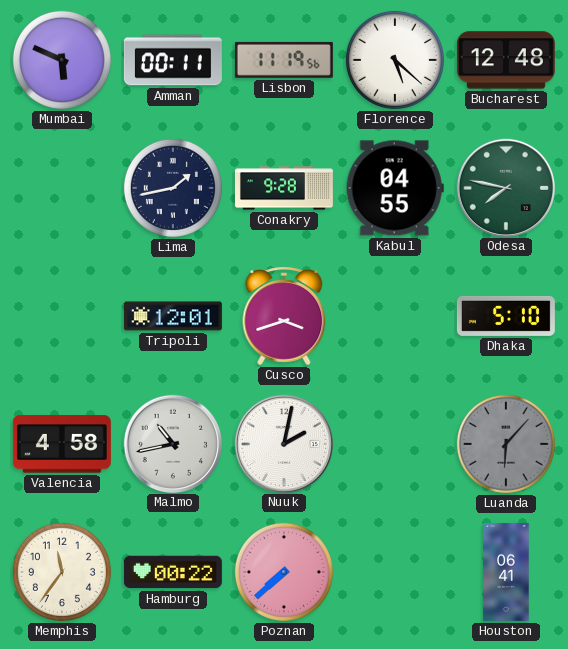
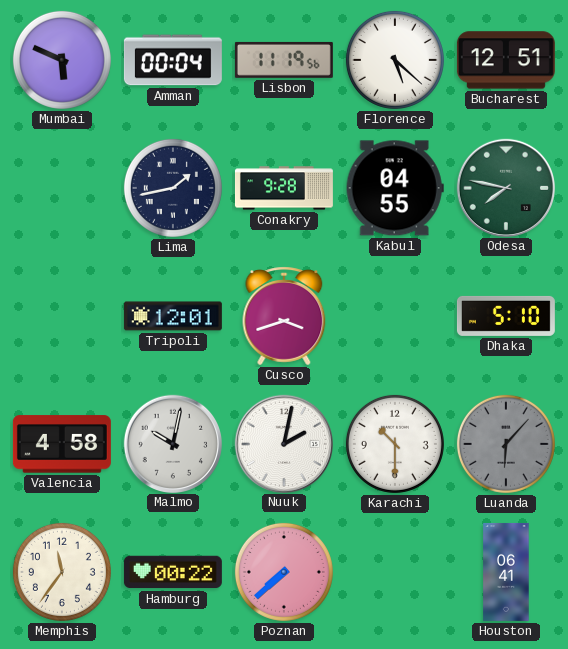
Amman: 00:11 -> 00:04 (173, 60)
Bucharest: 12:48 -> 12:51 (506, 60)
Malmo: 10:43 -> 10:02 (172, 443)
Karachi: none -> 10:30 (395, 444)
